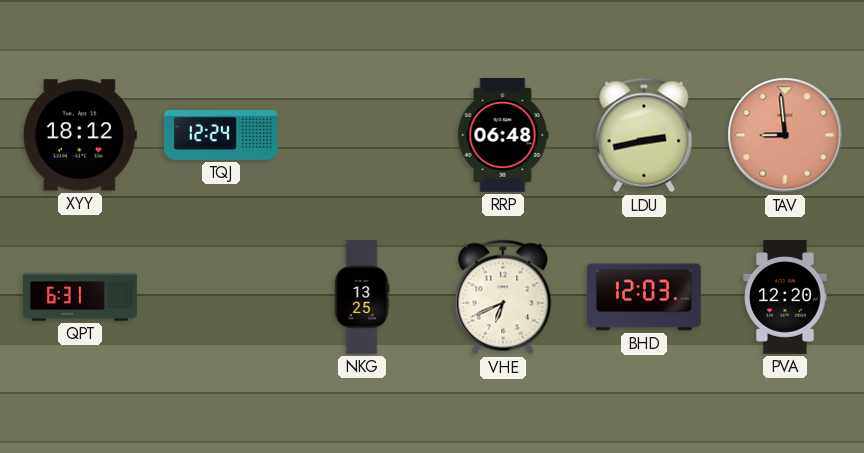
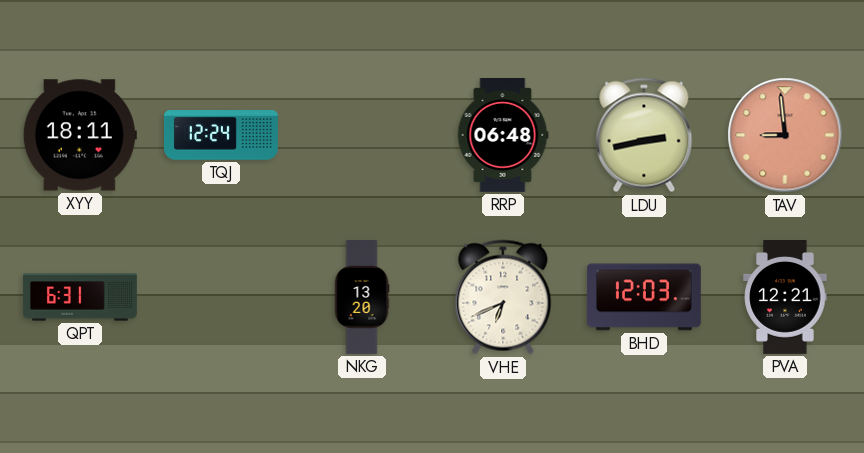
XYY: 18:12 -> 18:11 (80, 135)
NKG: 13:25 -> 13:20 (362, 298)
PVA: 12:20 -> 12:21 (785, 298)
